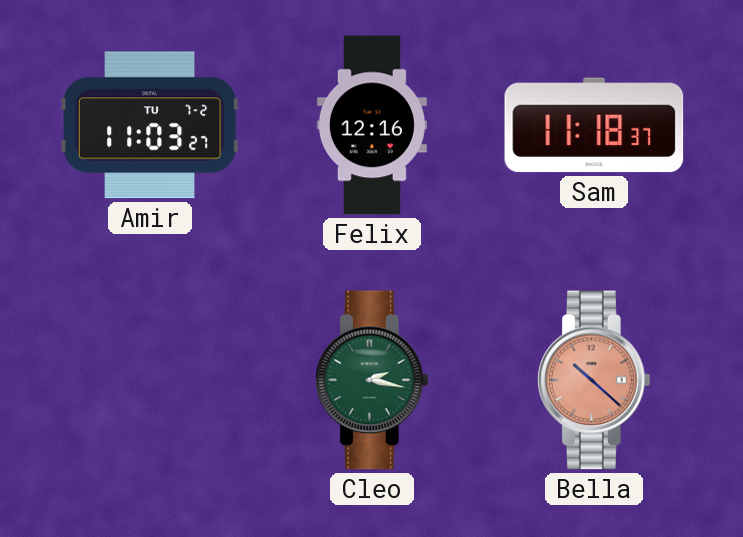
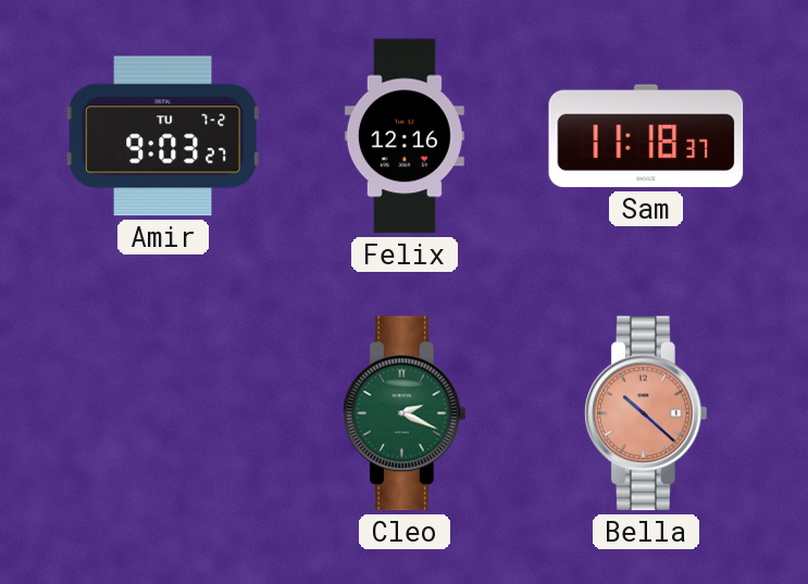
Amir: 11:03 -> 9:03 (164, 136)
Cleo: 2:17 -> 2:19 (406, 413)
